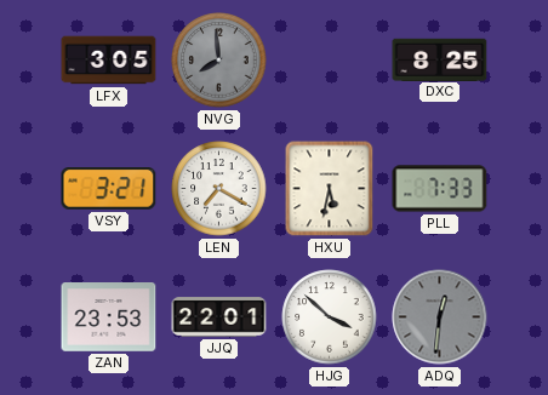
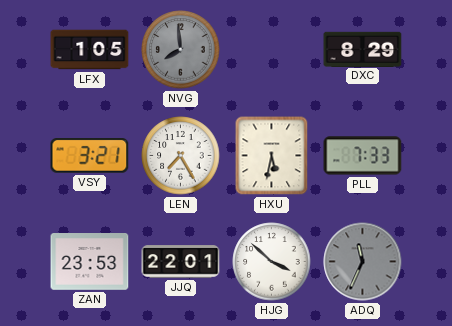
LFX: 3:05 -> 1:05 (90, 50)
DXC: 8:25 -> 8:29 (363, 49)
LEN: 7:20 -> 7:25 (181, 156)
ADQ: 12:31 -> 11:34 (363, 262)
